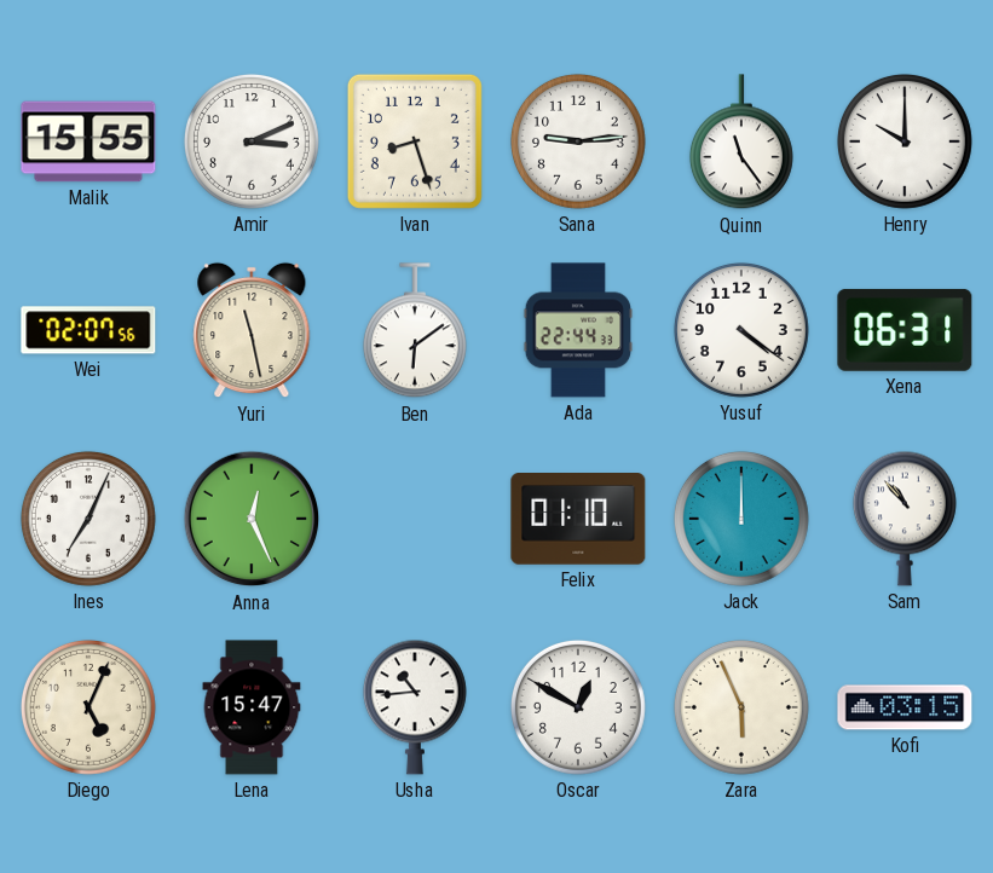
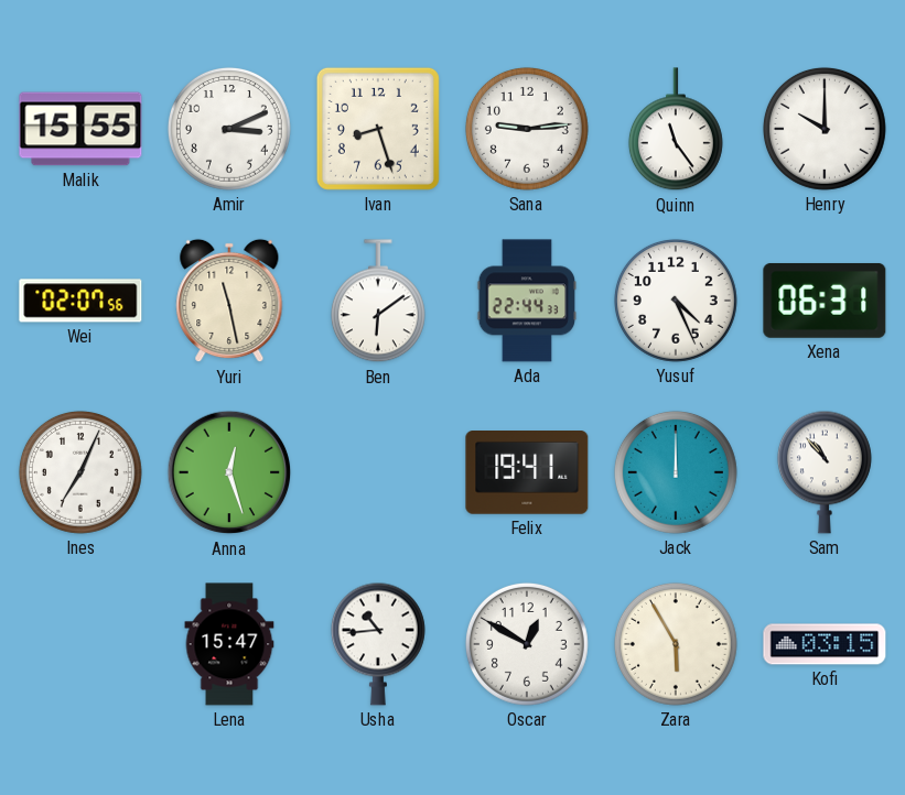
Yusuf: 4:21 -> 4:26 (676, 301)
Anna: 12:26 -> 12:27 (229, 472)
Felix: 01:10 -> 19:41 (527, 473)
Diego: 5:04 -> none (88, 707)
Zara: 5:56 -> 5:55 (676, 644)
